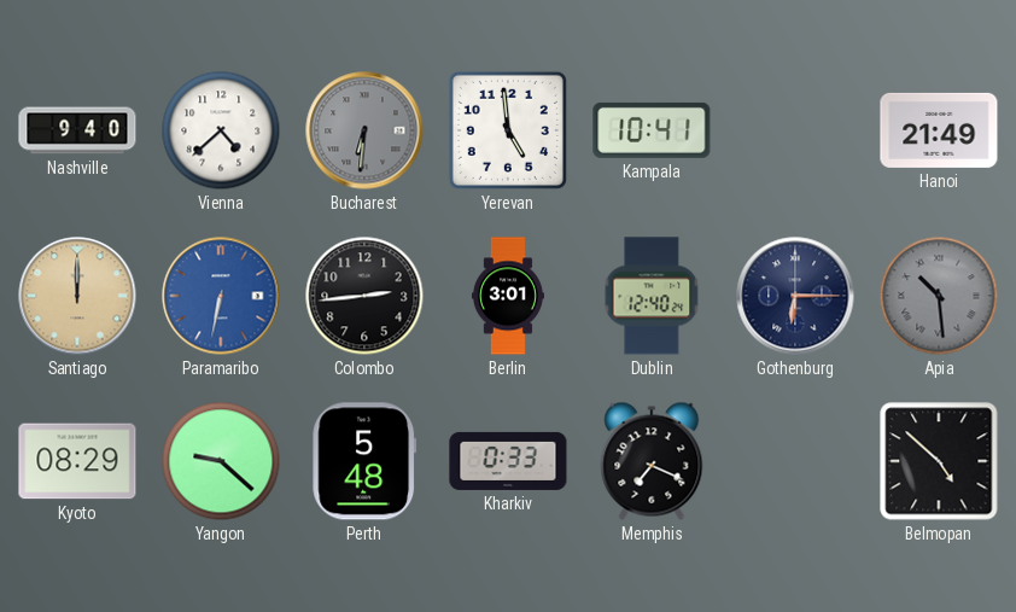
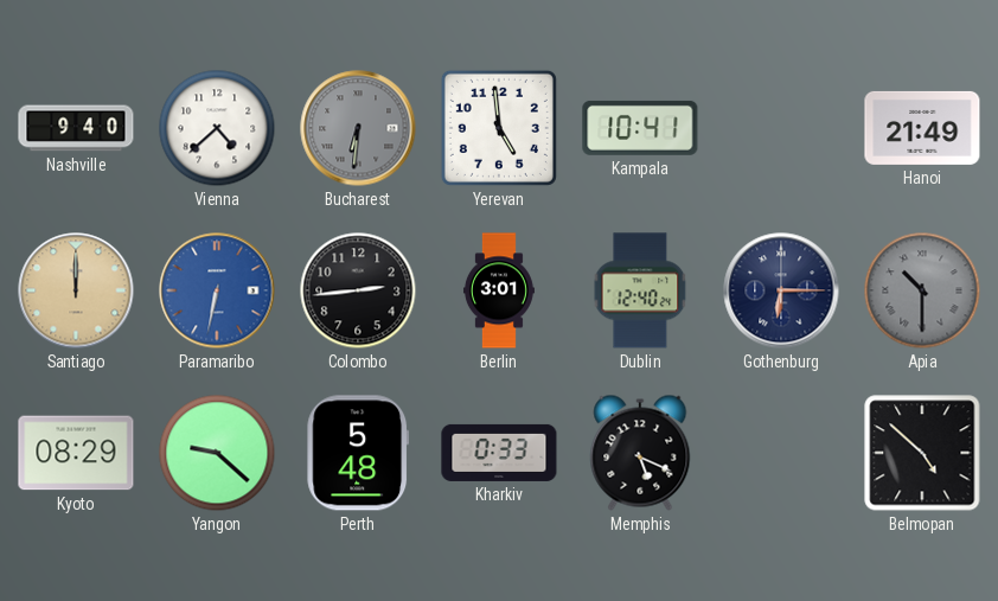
Apia: 10:29 -> 10:30 (922, 290)
Memphis: 7:19 -> 5:19 (640, 453)
